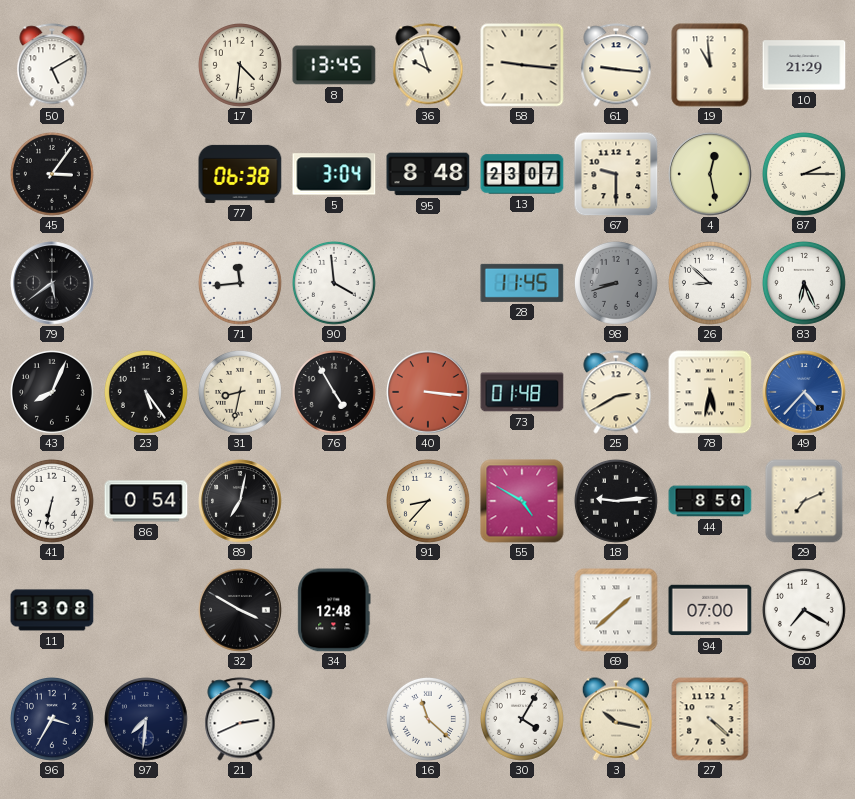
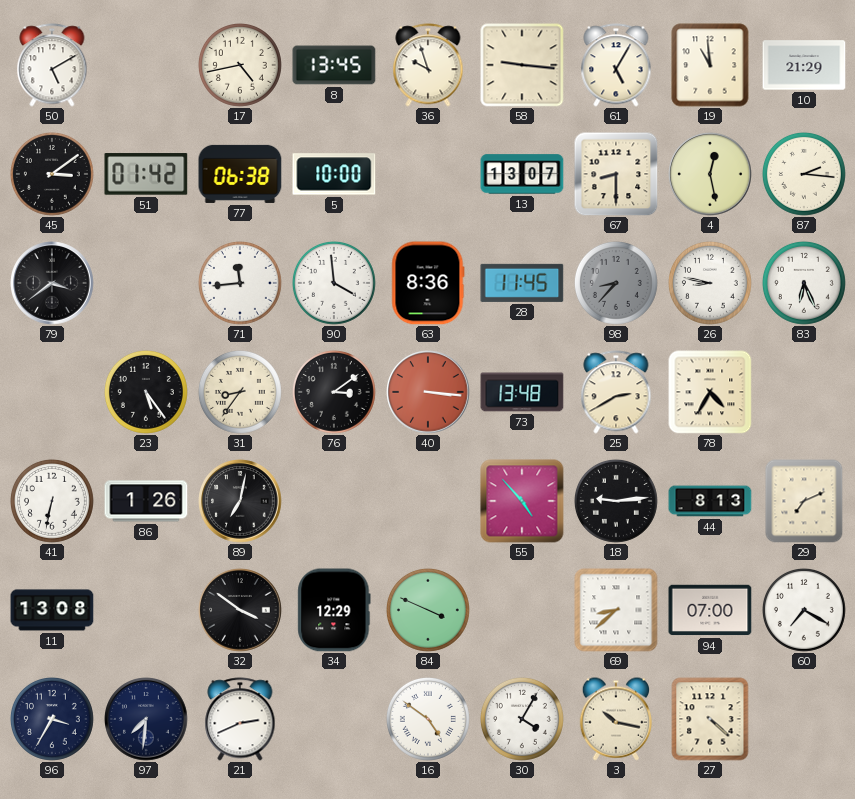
17: 4:31 -> 4:43 (240, 65)
61: 9:16 -> 5:05 (616, 65)
45: 3:06 -> 3:09 (52, 174)
51: none -> 01:42 (146, 174)
5: 3:04 -> 10:00 (334, 174)
95: 8:48 -> none (428, 174)
13: 23:07 -> 13:07 (522, 174)
67: 9:30 -> 8:30 (616, 174)
87: 2:15 -> 2:16 (804, 174)
79: 5:39 -> 3:39 (52, 283)
63: none -> 8:36 (428, 283)
98: 8:42 -> 8:37 (616, 283)
26: 8:52 -> 8:47 (710, 283)
43: 8:04 -> none (52, 392)
31: 8:32 -> 8:36 (240, 392)
76: 4:55 -> 3:09 (334, 392)
73: 01:48 -> 13:48 (522, 392)
78: 5:32 -> 4:35 (710, 392)
49: 4:37 -> none (804, 392)
86: 0:54 -> 1:26 (146, 501)
91: 8:37 -> none (428, 501)
55: 4:50 -> 4:53 (522, 501)
44: 8:50 -> 8:13 (710, 501)
32: 3:50 -> 3:51 (240, 610)
34: 12:48 -> 12:29 (334, 610)
84: none -> 3:49 (428, 610)
69: 1:38 -> 8:38 (616, 610)
16: 11:22 -> 4:51 (428, 719)
